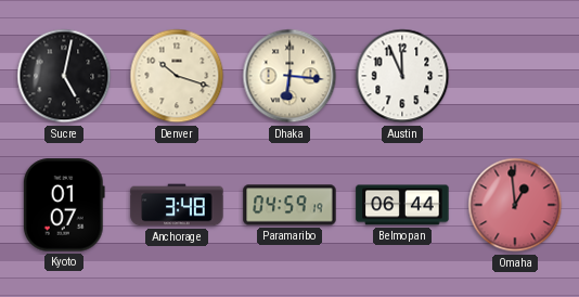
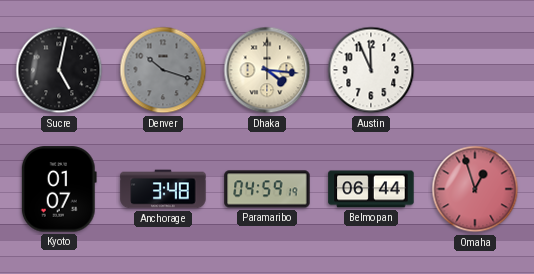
Denver dial: cream -> grey (163, 70)
Dhaka: 6:16 -> 4:16 (267, 70)
Omaha: 12:59 -> 12:57 (475, 189)
